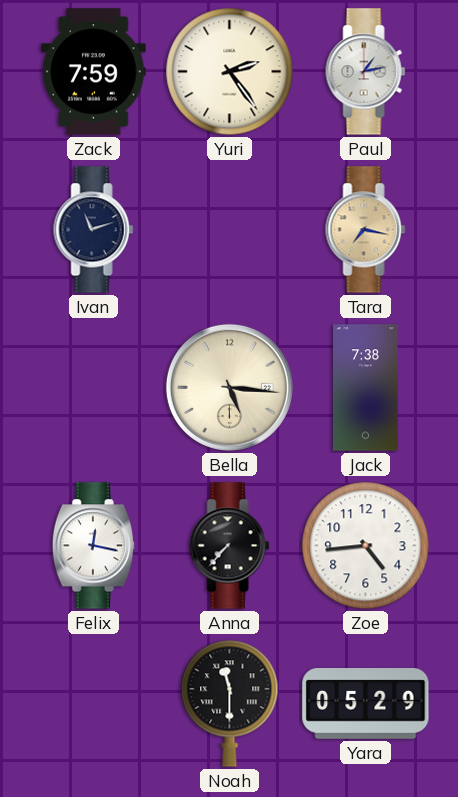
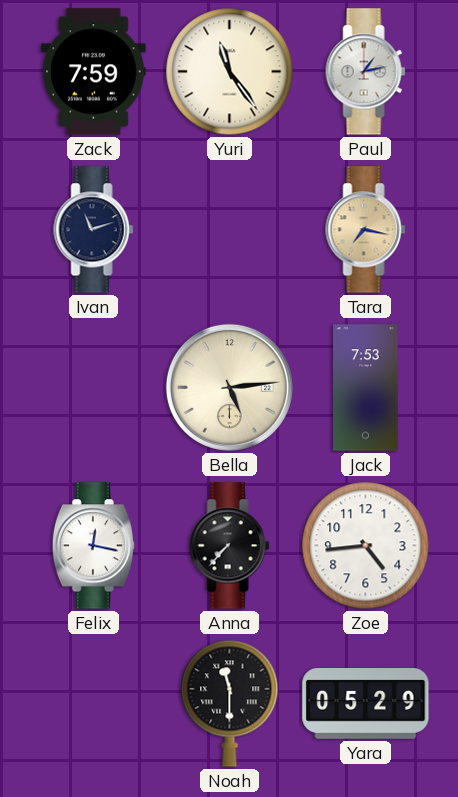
Yuri: 2:24 -> 11:24 (230, 72)
Bella: 5:16 -> 5:14 (229, 387)
Jack: 7:38 -> 7:53 (366, 388)
